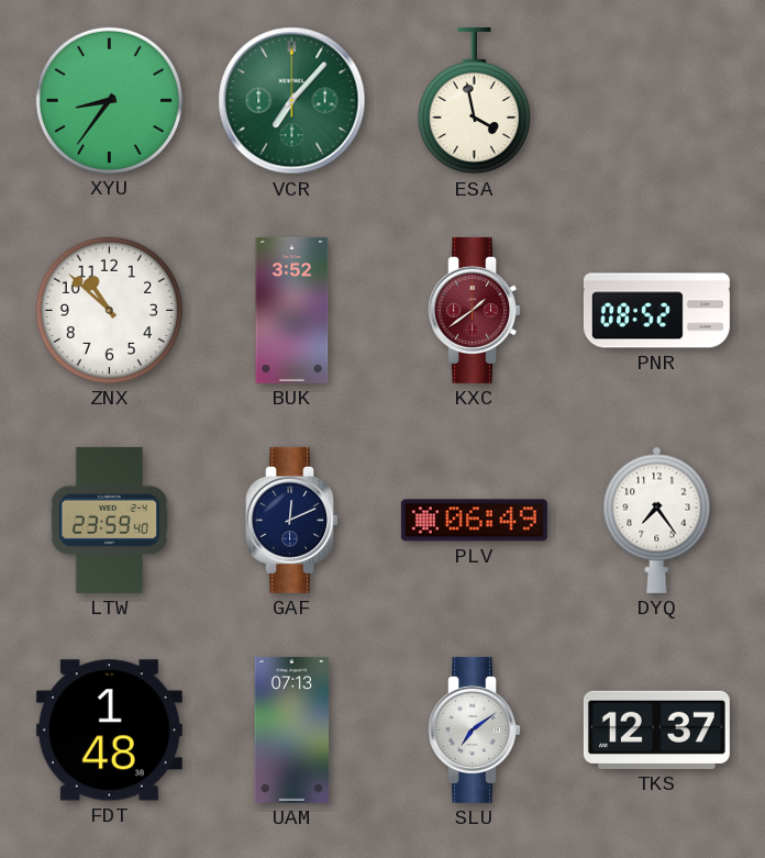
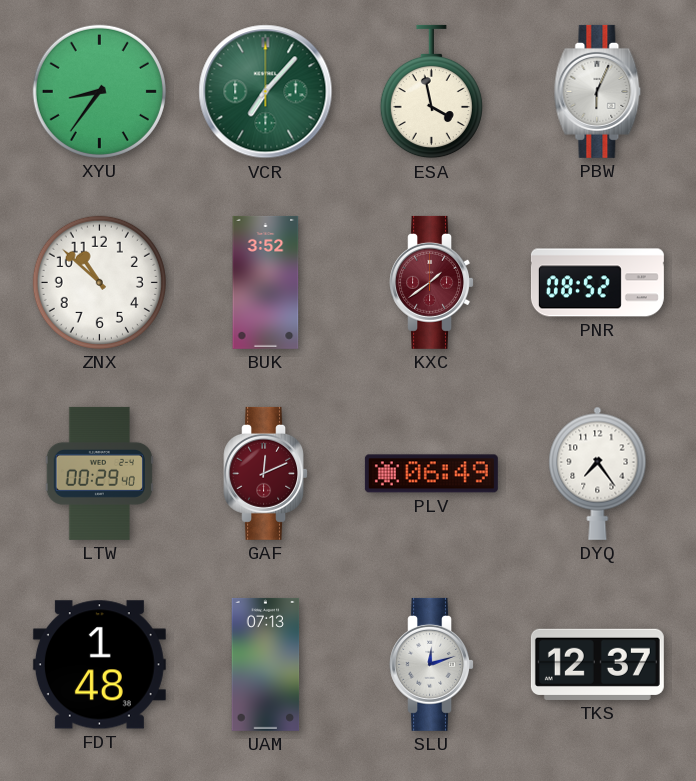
PBW: none -> 6:04 (598, 91)
LTW: 23:59 -> 00:29 (99, 473)
GAF dial: navy -> burgundy (266, 473)
SLU: 7:09 -> 12:12 (432, 664)
